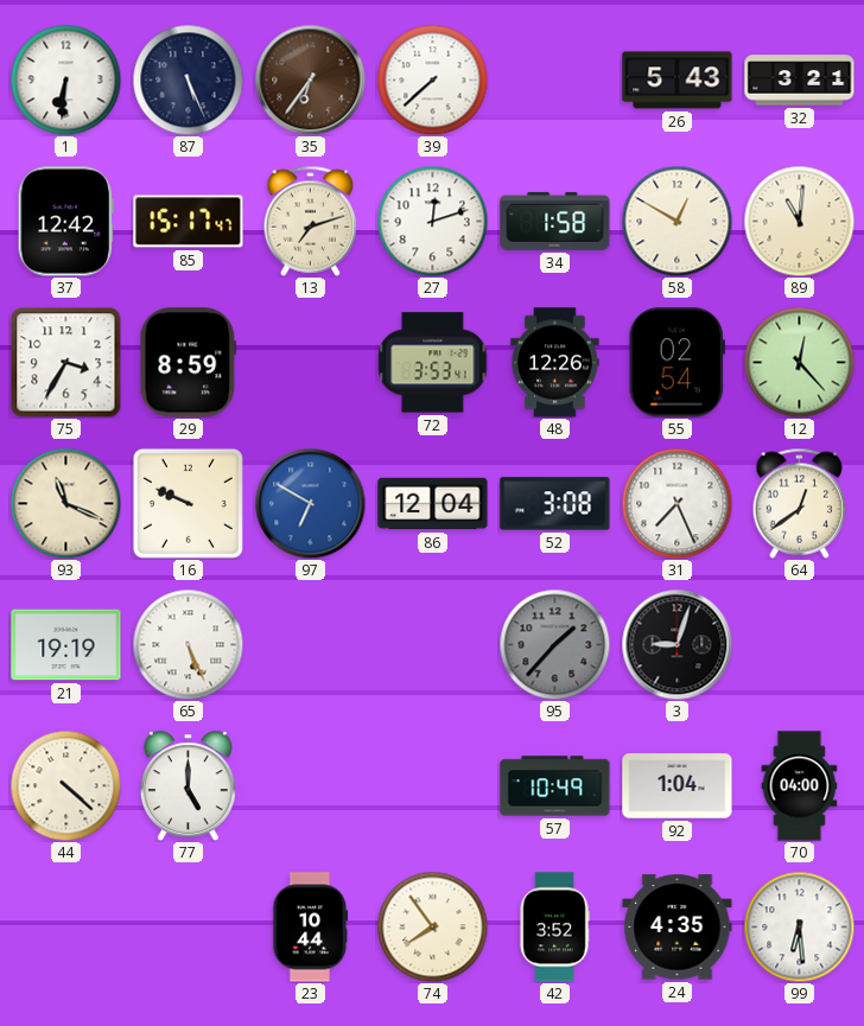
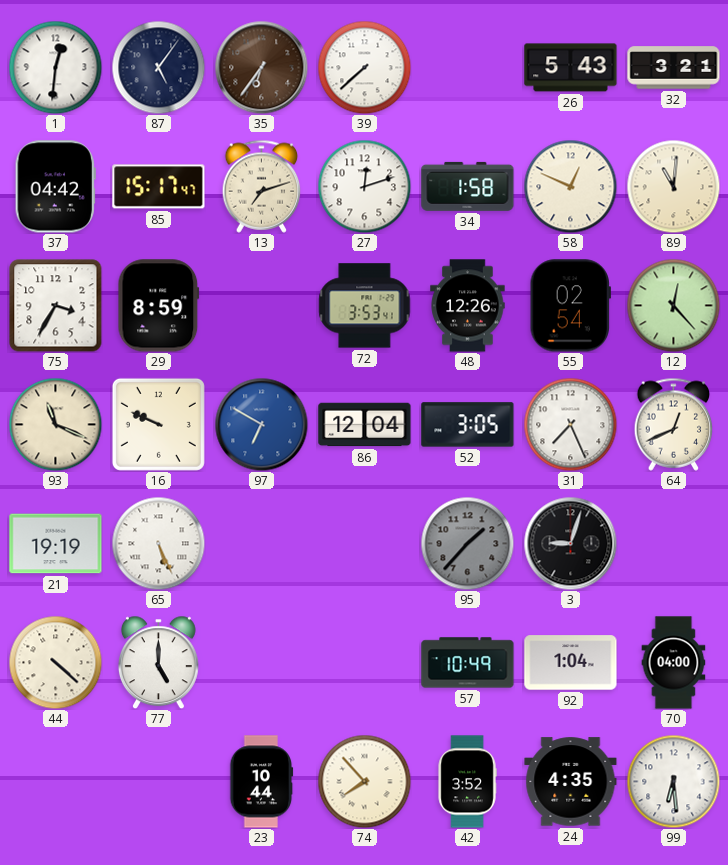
1: 6:31 -> 12:31 (55, 67)
87: 5:26 -> 5:06 (158, 67)
37: 12:42 -> 04:42 (55, 187)
58: 12:50 -> 12:49 (570, 186)
52: 3:08 -> 3:05 (468, 425)
64: 12:39 -> 12:41 (674, 424)
74: 7:54 -> 7:53 (364, 781)
